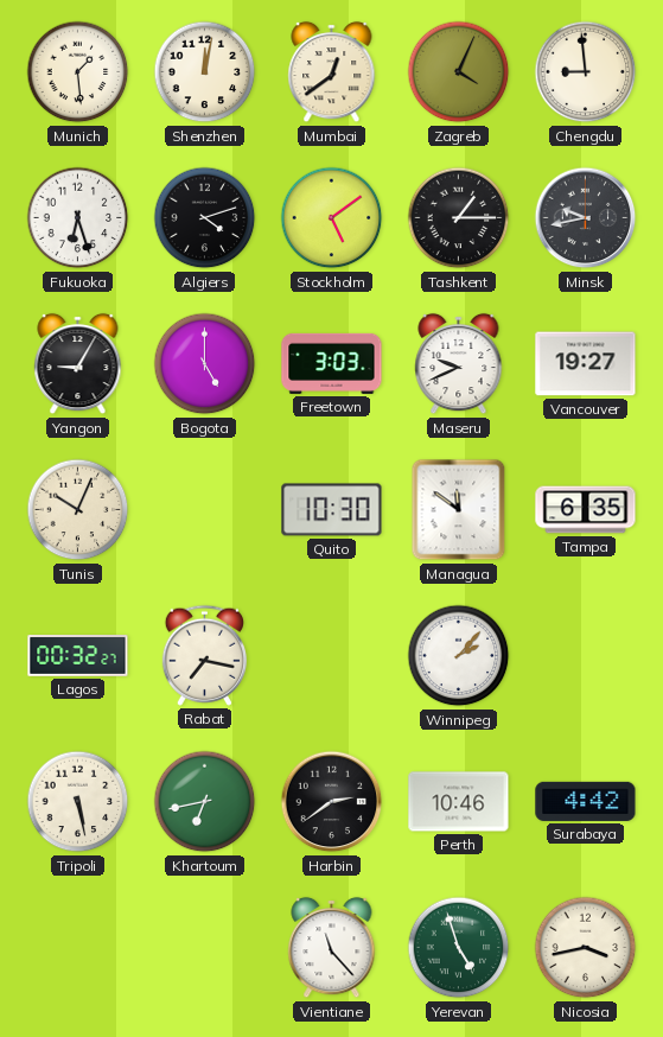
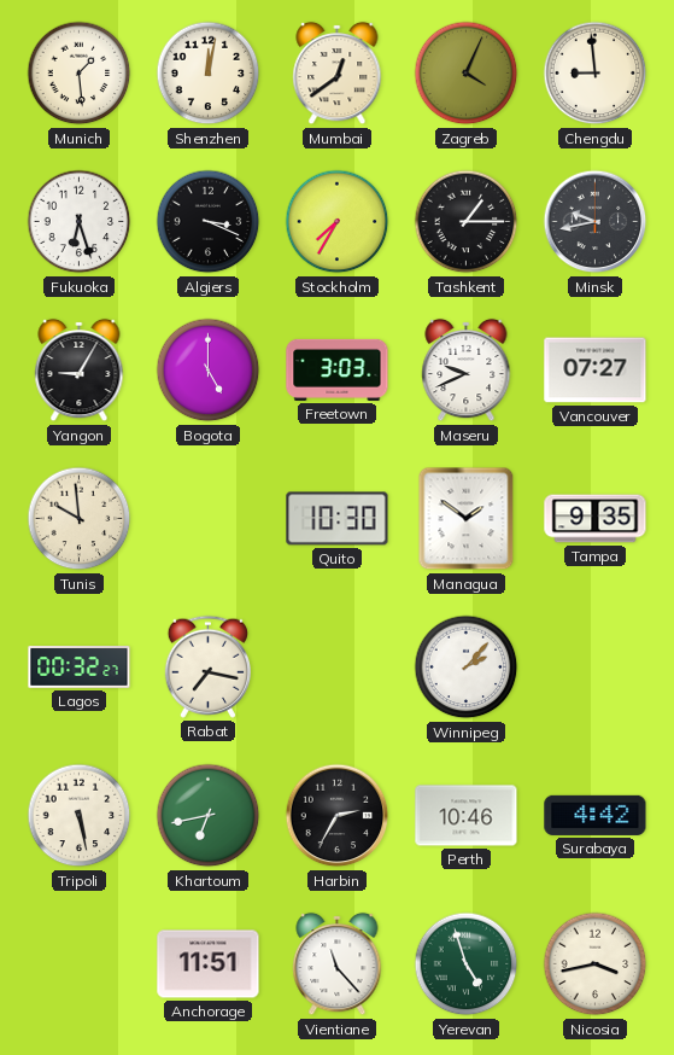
Algiers: 4:12 -> 3:19 (209, 222)
Stockholm: 5:09 -> 7:35 (338, 222)
Vancouver: 19:27 -> 07:27 (596, 371)
Tunis: 10:04 -> 9:59 (80, 519)
Managua: 11:51 -> 1:51 (467, 519)
Tampa: 6:35 -> 9:35 (596, 519)
Harbin: 2:39 -> 2:35 (338, 816)
Anchorage: none -> 11:51 (209, 964)
